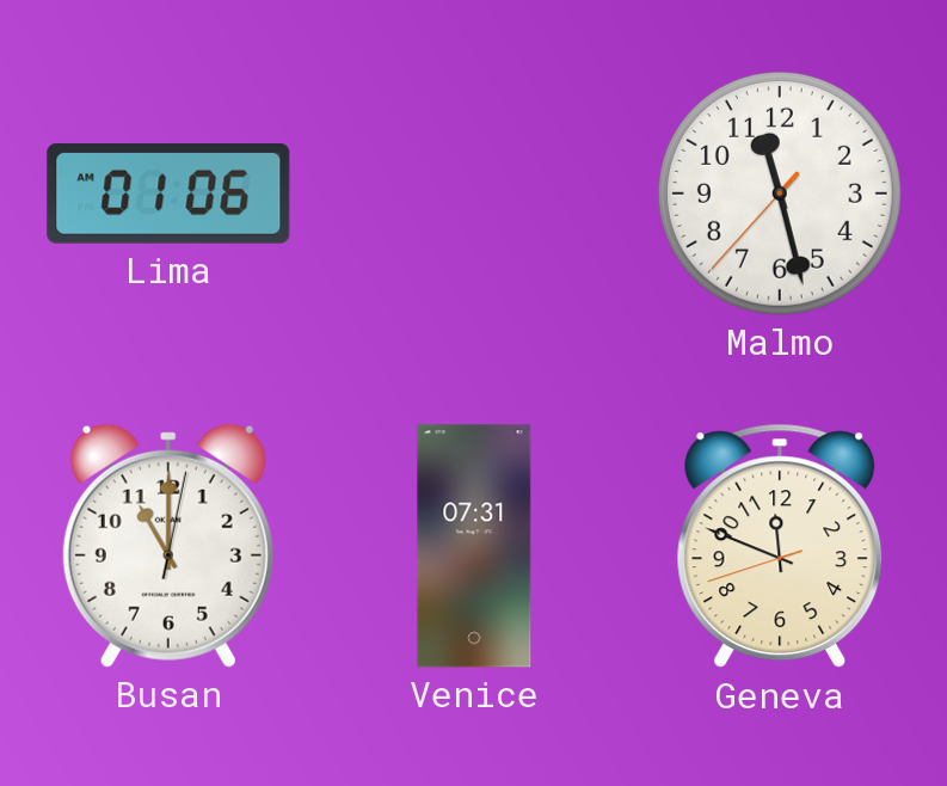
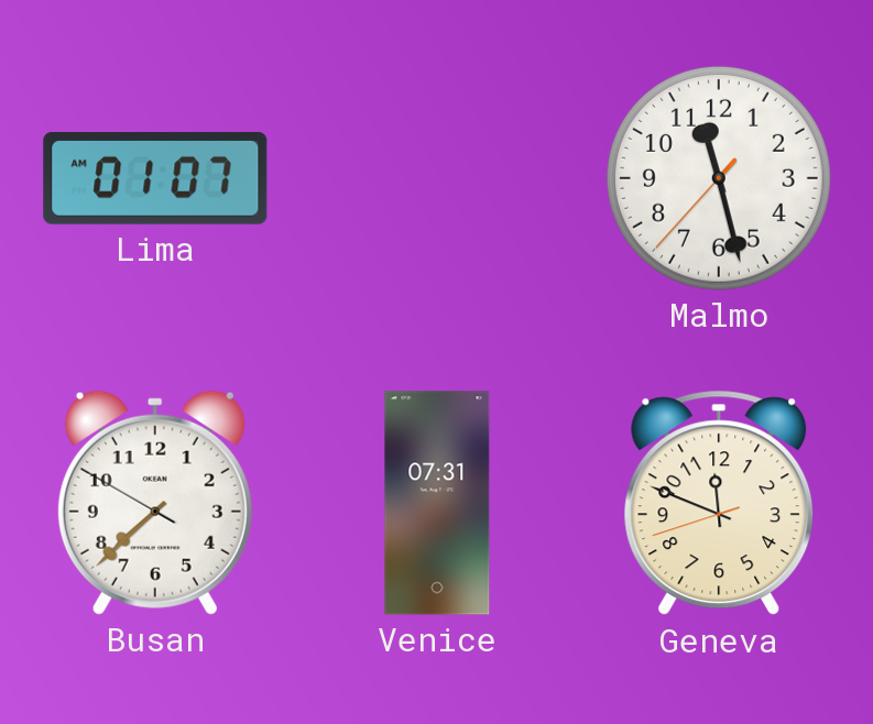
Lima: 01:06 -> 01:07 (155, 178)
Busan: 11:00 -> 7:37 (155, 503)
